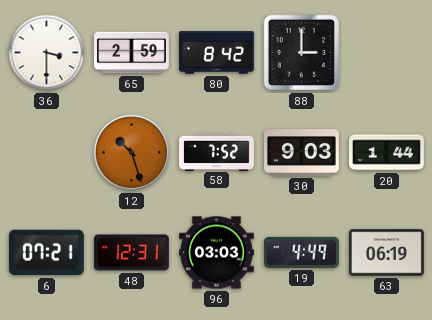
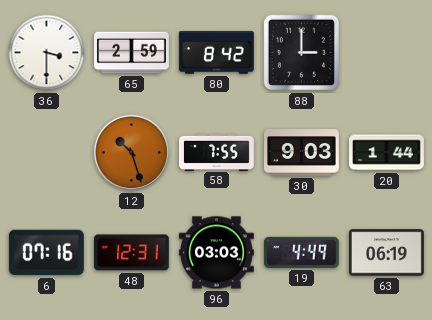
58: 7:52 -> 7:55 (217, 152)
6: 07:21 -> 07:16 (46, 253)
